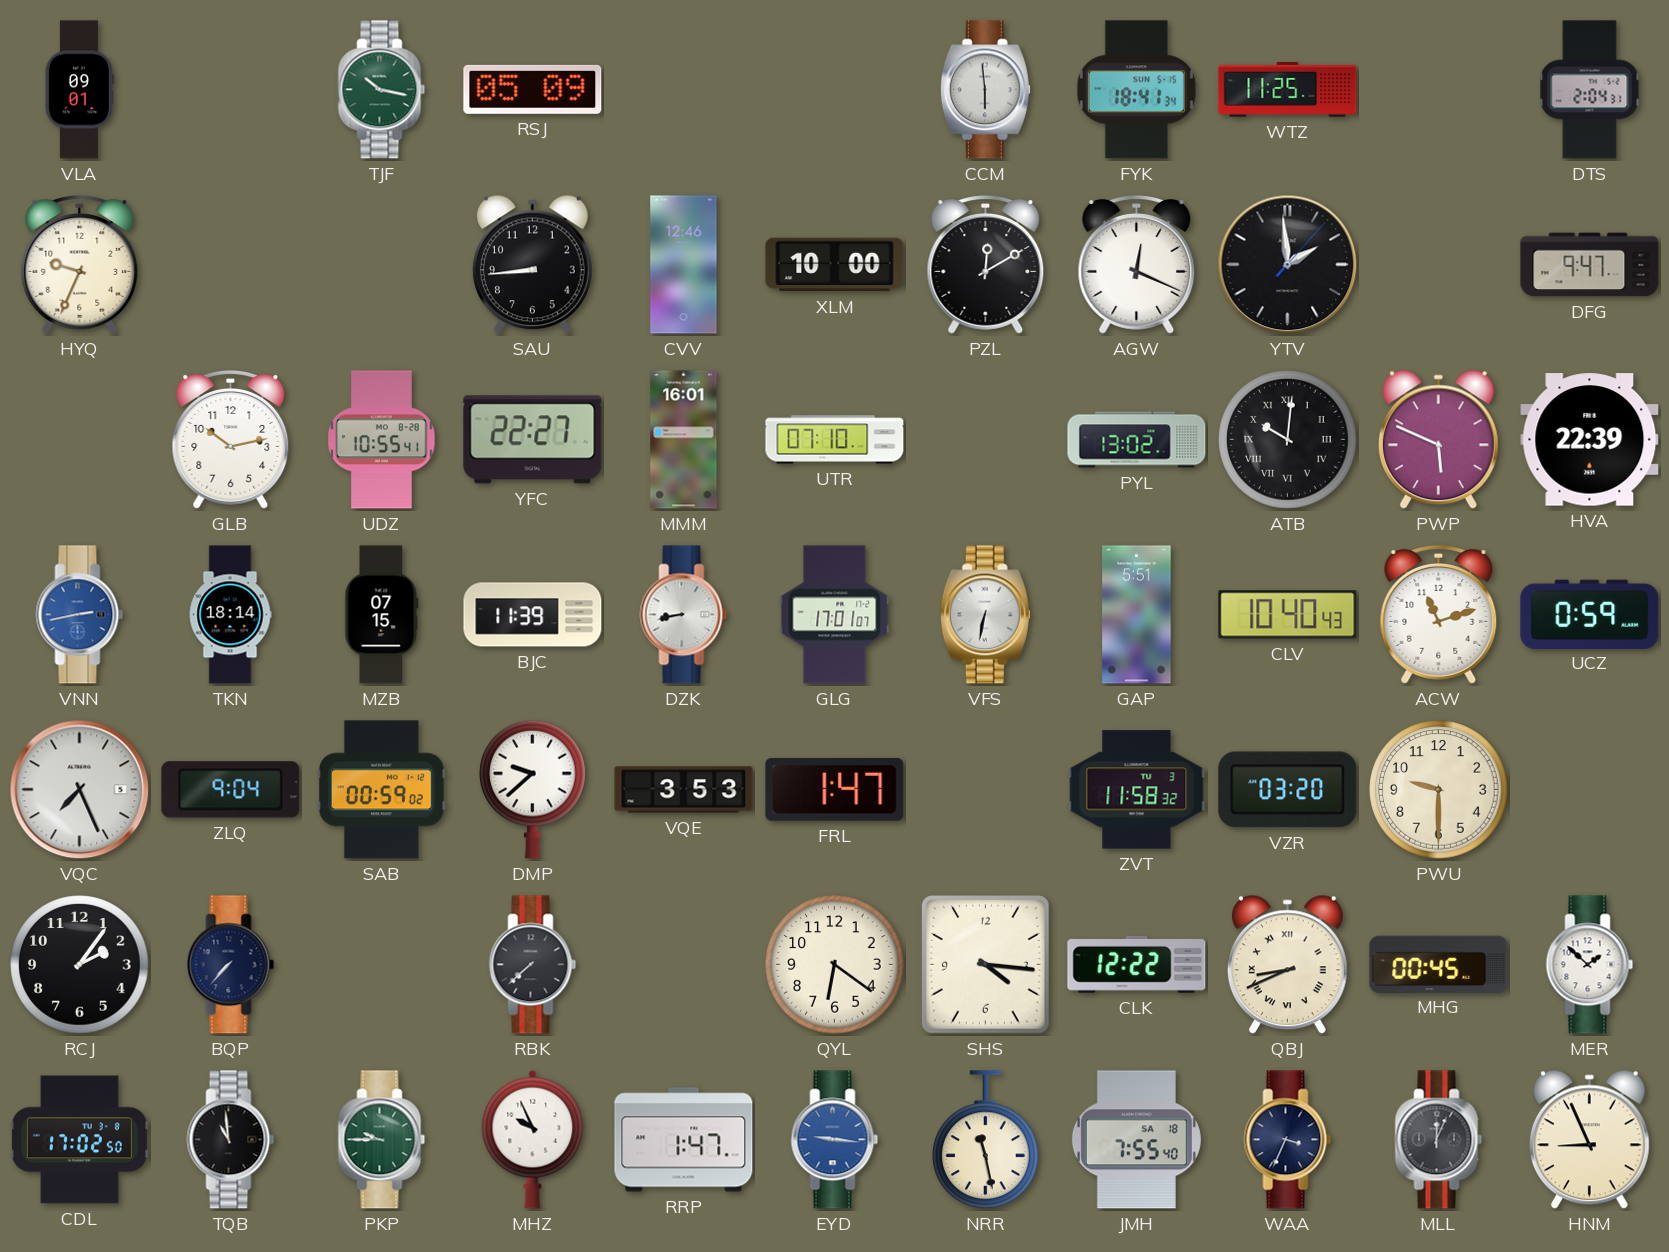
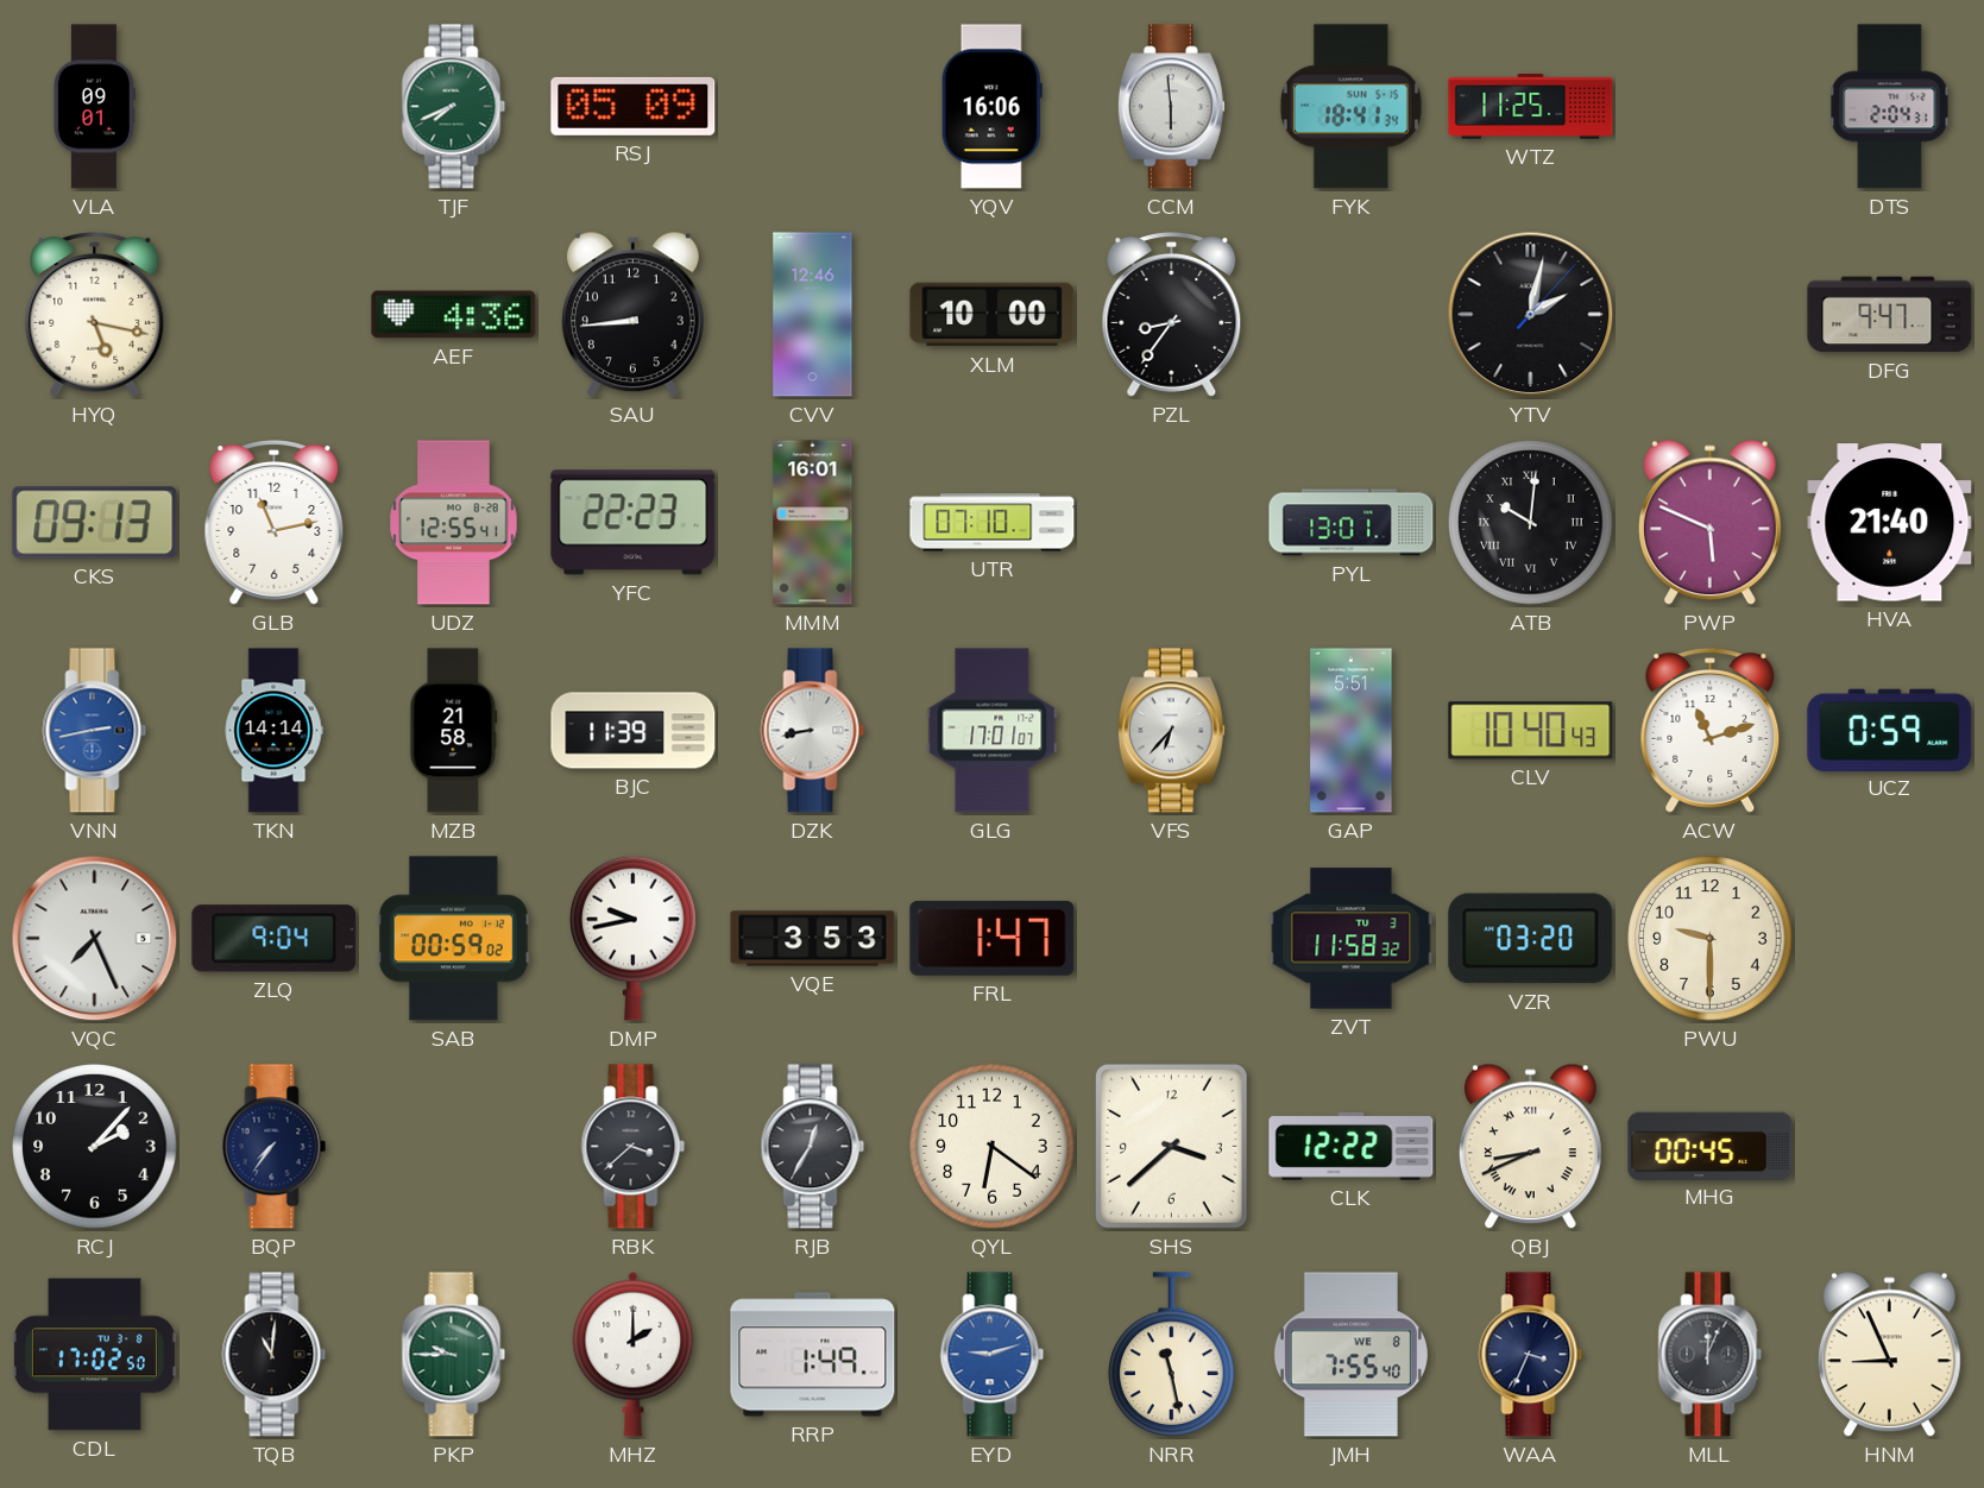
TJF: 10:17 -> 7:41 (454, 107)
YQV: none -> 16:06 (991, 107)
HYQ: 9:34 -> 5:17 (95, 315)
AEF: none -> 4:36 (454, 315)
PZL: 12:10 -> 8:36 (1172, 315)
AGW: 12:19 -> none (1137, 265)
YTV: 1:59 -> 2:02 (1531, 315)
CKS: none -> 09:13 (95, 523)
GLB: 10:13 -> 11:13 (275, 523)
UDZ: 10:55 -> 12:55 (454, 523)
YFC: 22:27 -> 22:23 (634, 523)
PYL: 13:02 -> 13:01 (1352, 523)
HVA: 22:39 -> 21:40 (1890, 523)
TKN: 18:14 -> 14:14 (273, 731)
MZB: 07:15 -> 21:58 (454, 731)
VFS: 6:32 -> 6:37 (1171, 731)
DMP: 9:38 -> 9:43 (634, 938)
RCJ: 2:06 -> 2:07 (95, 1147)
BQP: 7:37 -> 7:36 (275, 1147)
RBK: 7:38 -> 3:38 (634, 1147)
RJB: none -> 12:35 (813, 1147)
SHS: 4:16 -> 3:38 (1172, 1147)
MER: 1:52 -> none (1590, 965)
TQB: 10:59 -> 11:01 (275, 1355)
MHZ: 9:56 -> 2:00 (634, 1354)
RRP: 1:47 -> 1:49 (813, 1355)
EYD: 9:16 -> 9:12 (993, 1355)
JMH date: SA 18 -> WE 8 (1350, 1355)
